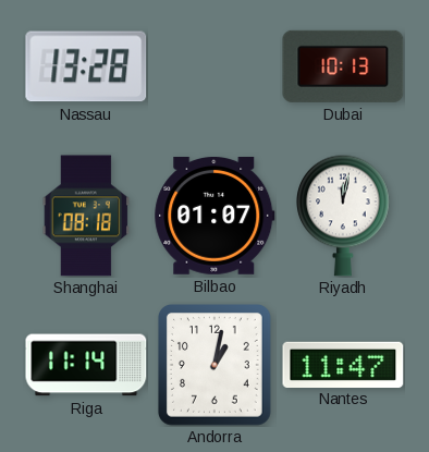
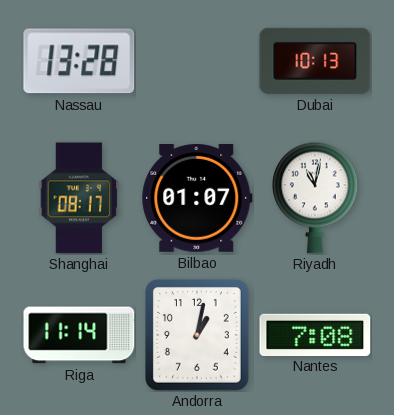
Shanghai: 08:18 -> 08:17 (79, 198)
Riyadh: 12:02 -> 11:02 (315, 198)
Nantes: 11:47 -> 7:08 (315, 334)
